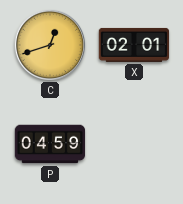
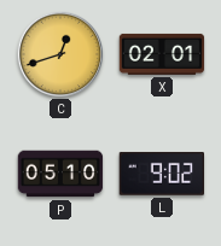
P: 04:59 -> 05:10 (60, 174)
L: none -> 9:02 (161, 174)
